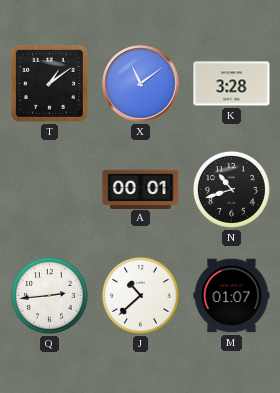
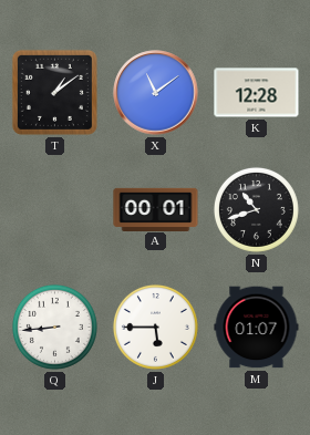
K: 3:28 -> 12:28 (257, 93)
Q: 2:44 -> 8:44 (54, 327)
J: 10:38 -> 5:45 (155, 327)
